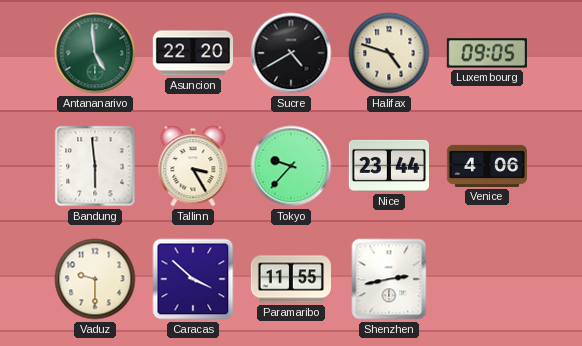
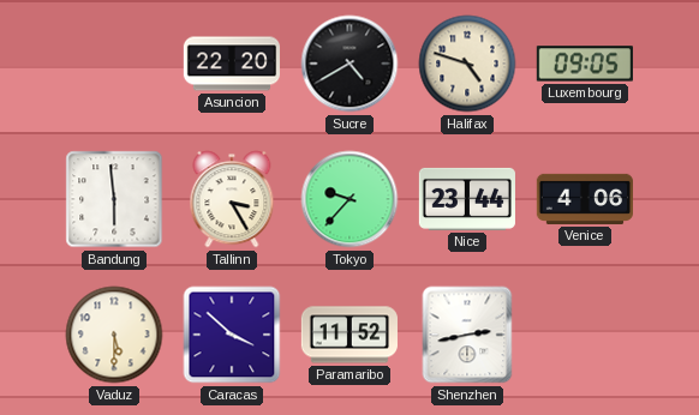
Antananarivo: 4:59 -> none (95, 53)
Vaduz: 9:30 -> 5:30 (114, 335)
Paramaribo: 11:55 -> 11:52 (349, 335)
